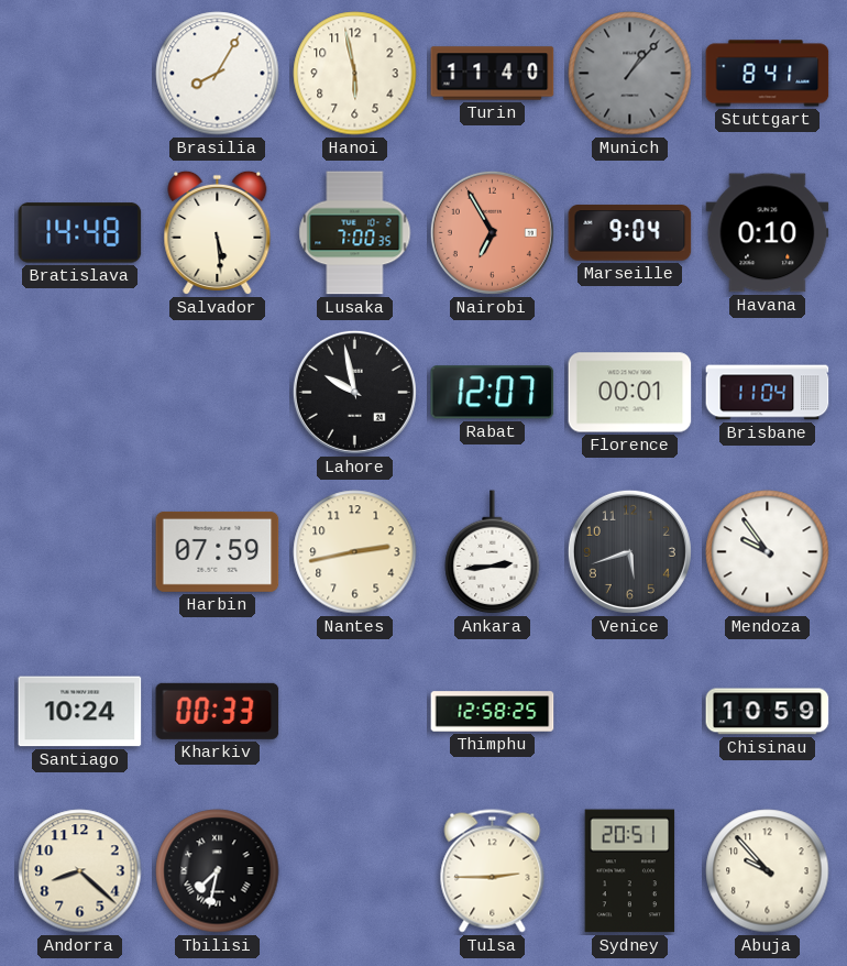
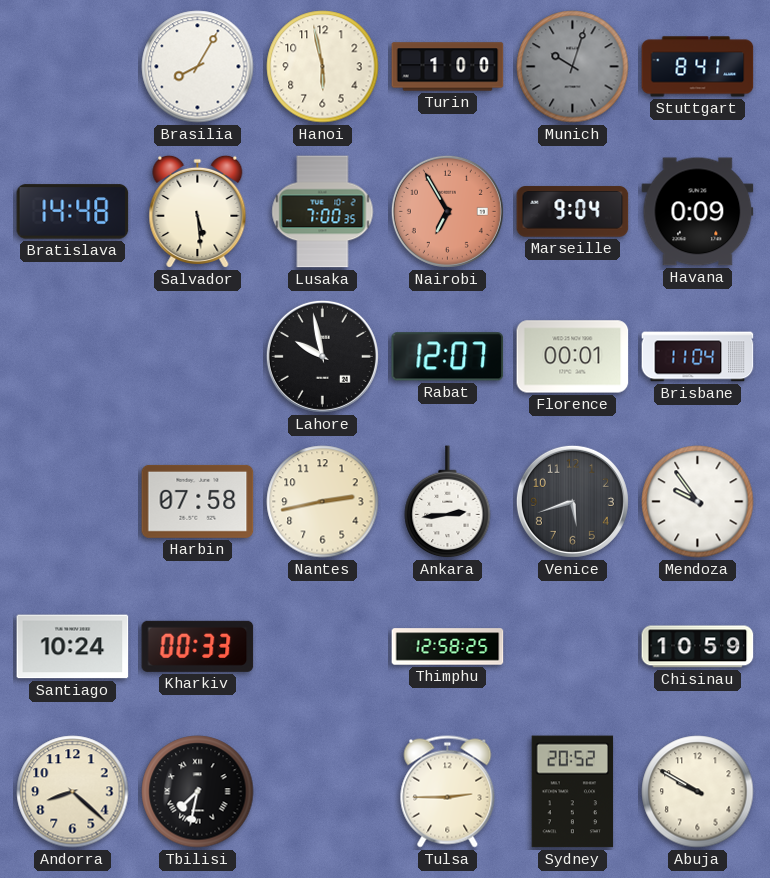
Turin: 11:40 -> 1:00 (448, 67)
Munich: 1:07 -> 10:03 (573, 67)
Havana: 0:10 -> 0:09 (698, 212)
Harbin: 07:59 -> 07:58 (198, 501)
Sydney: 20:51 -> 20:52 (573, 792)
Abuja: 9:53 -> 9:50 (698, 792)
